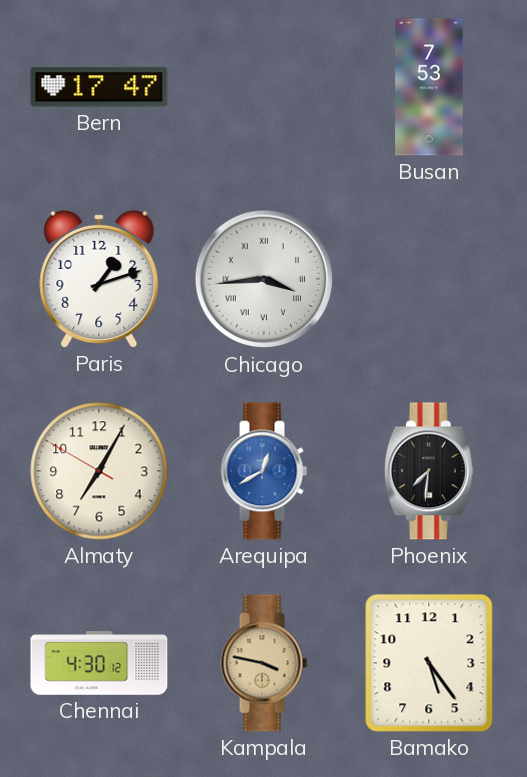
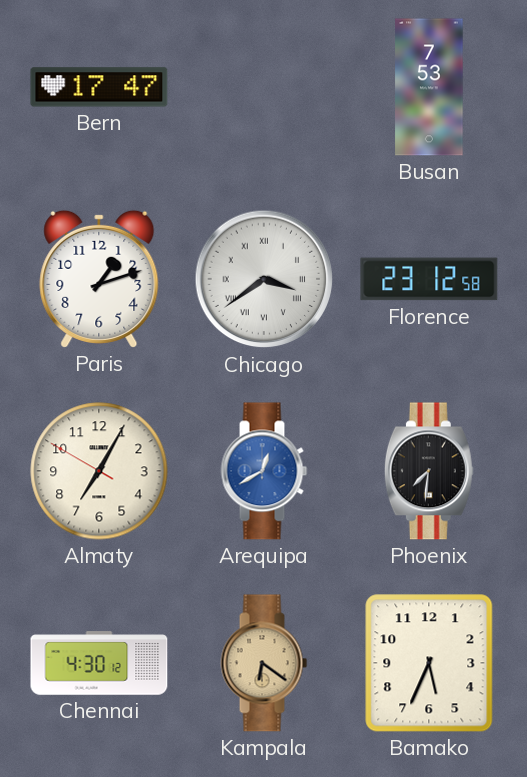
Chicago: 3:44 -> 3:39 (264, 279)
Florence: none -> 23:12 (429, 279)
Kampala: 3:47 -> 6:21 (264, 663)
Bamako: 5:24 -> 5:34 (429, 663)
